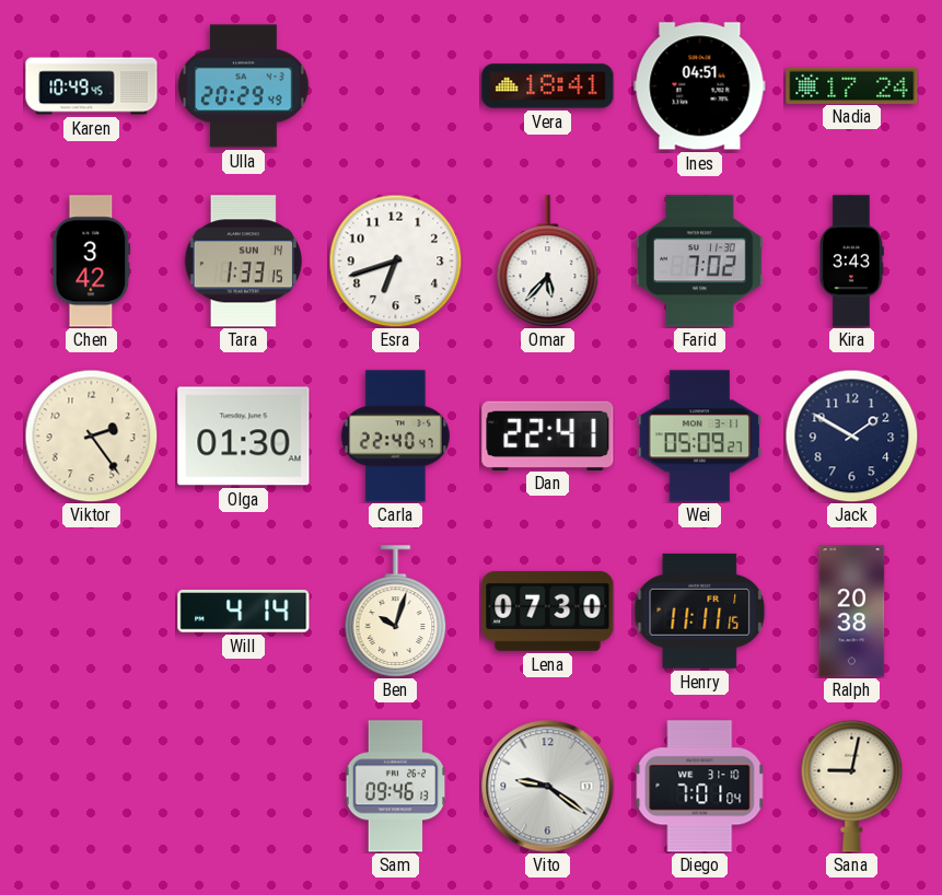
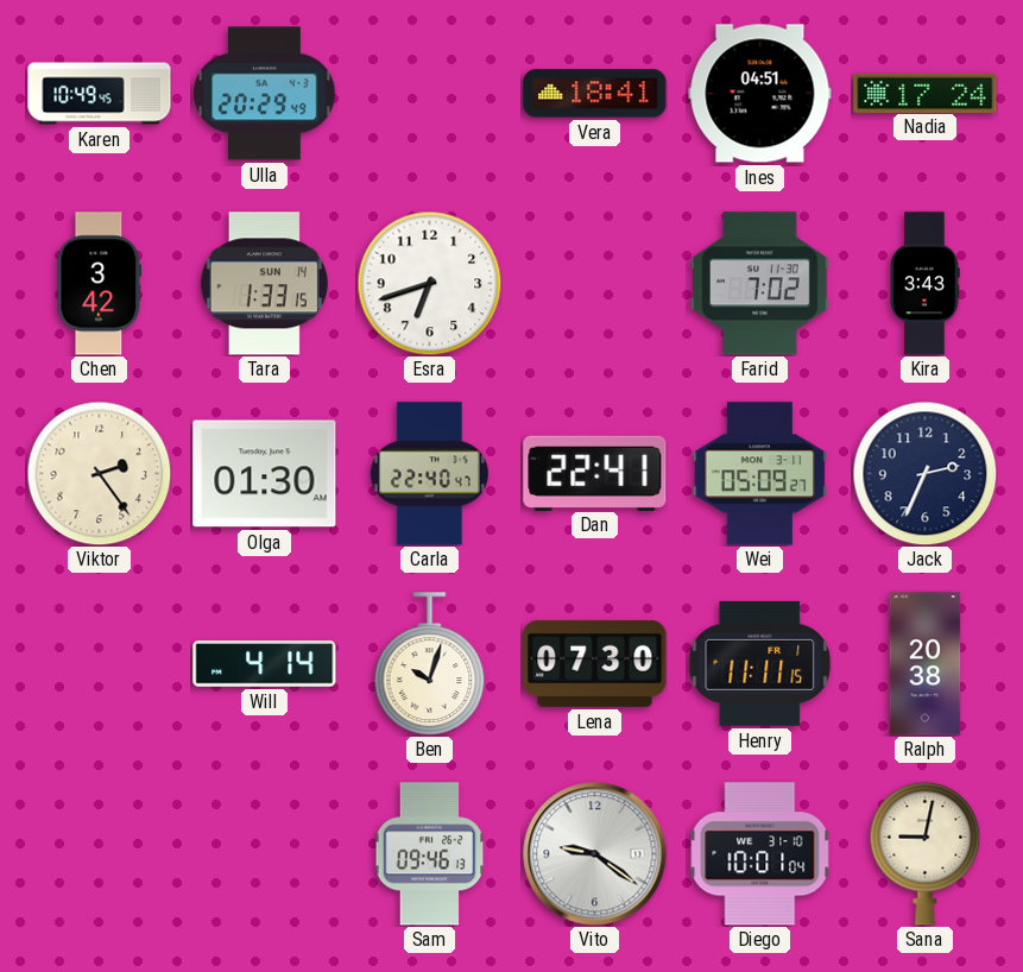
Omar: 5:37 -> none (548, 261)
Jack: 1:50 -> 2:34 (924, 473)
Diego: 7:01 -> 10:01 (760, 854)
